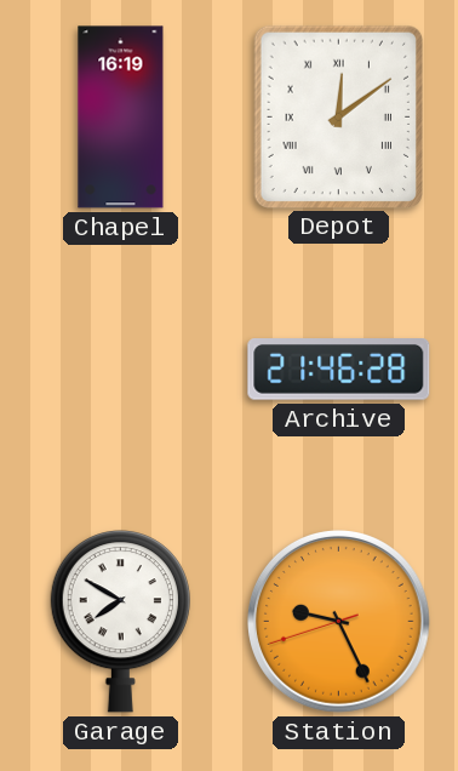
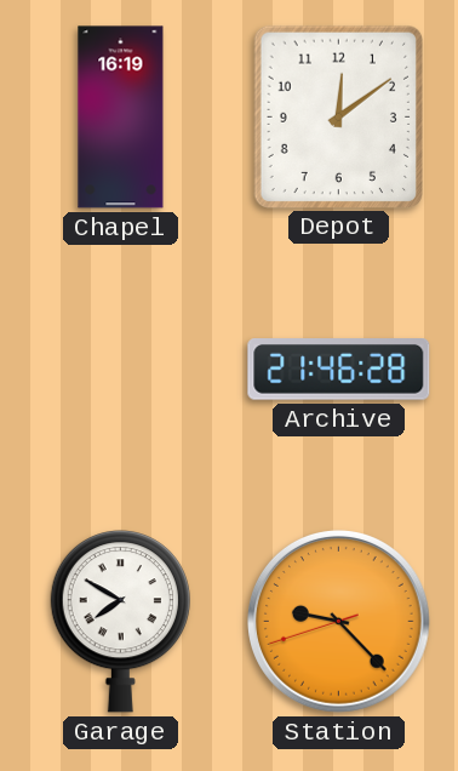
Depot numerals: Roman -> Arabic (338, 116)
Station: 9:25 -> 9:22 (339, 622)
